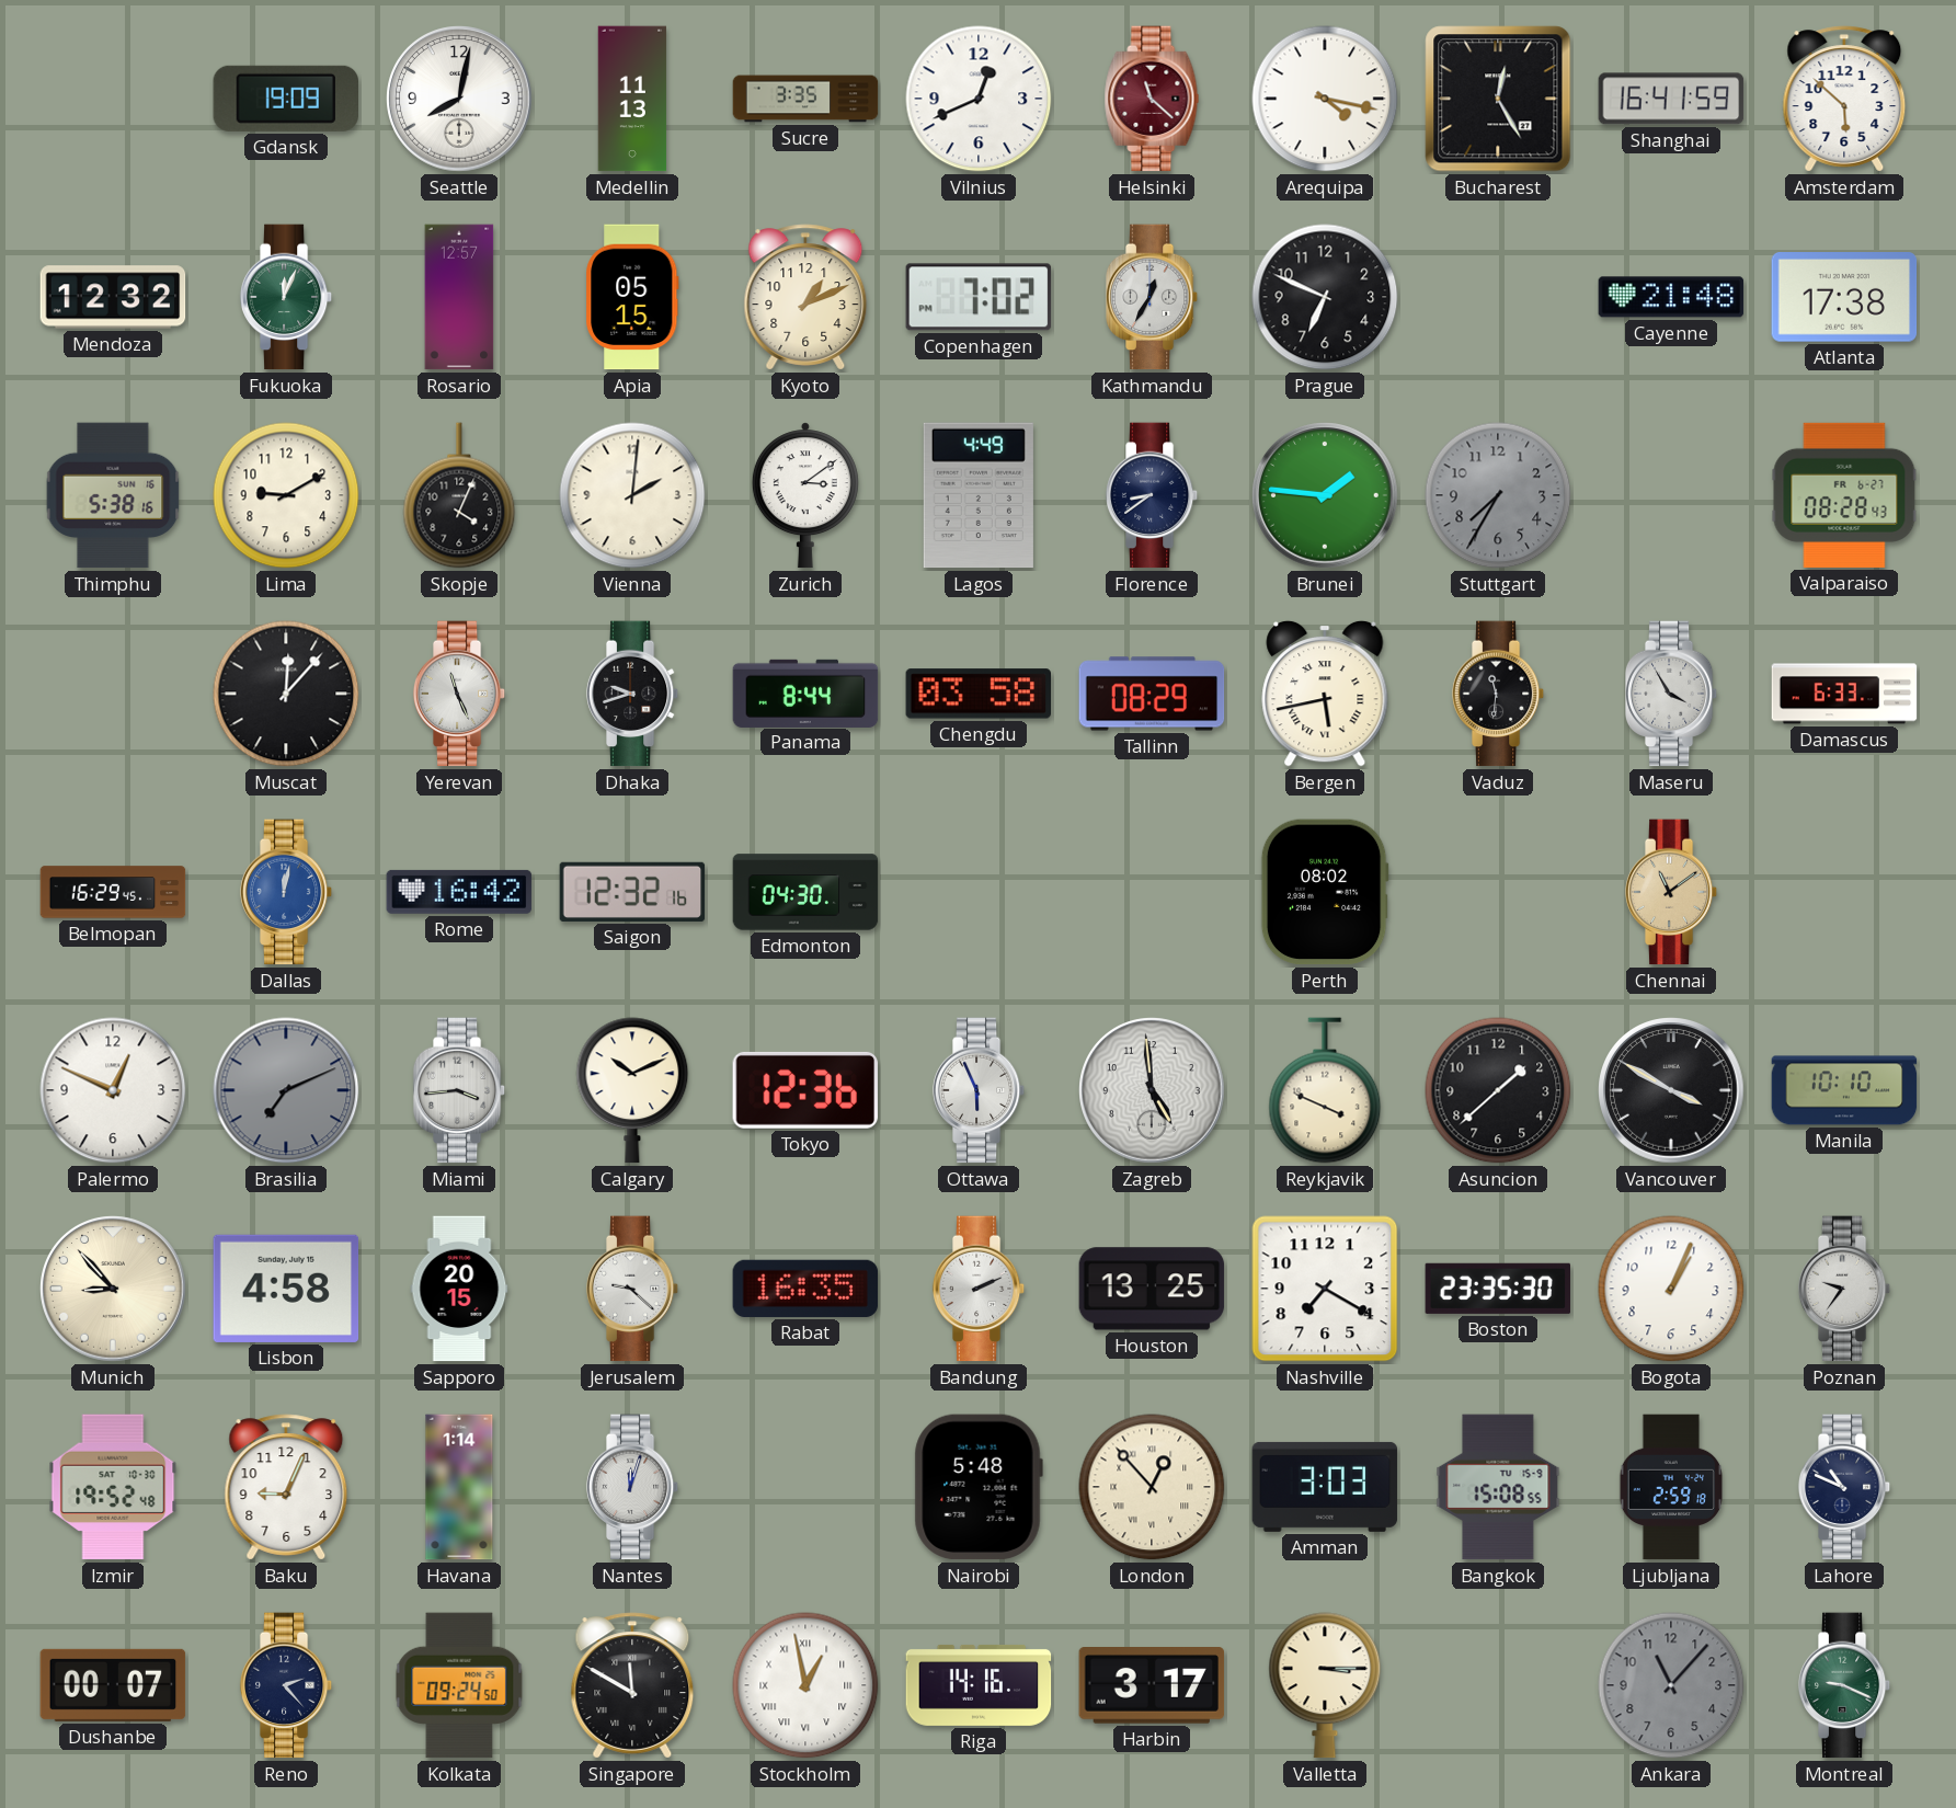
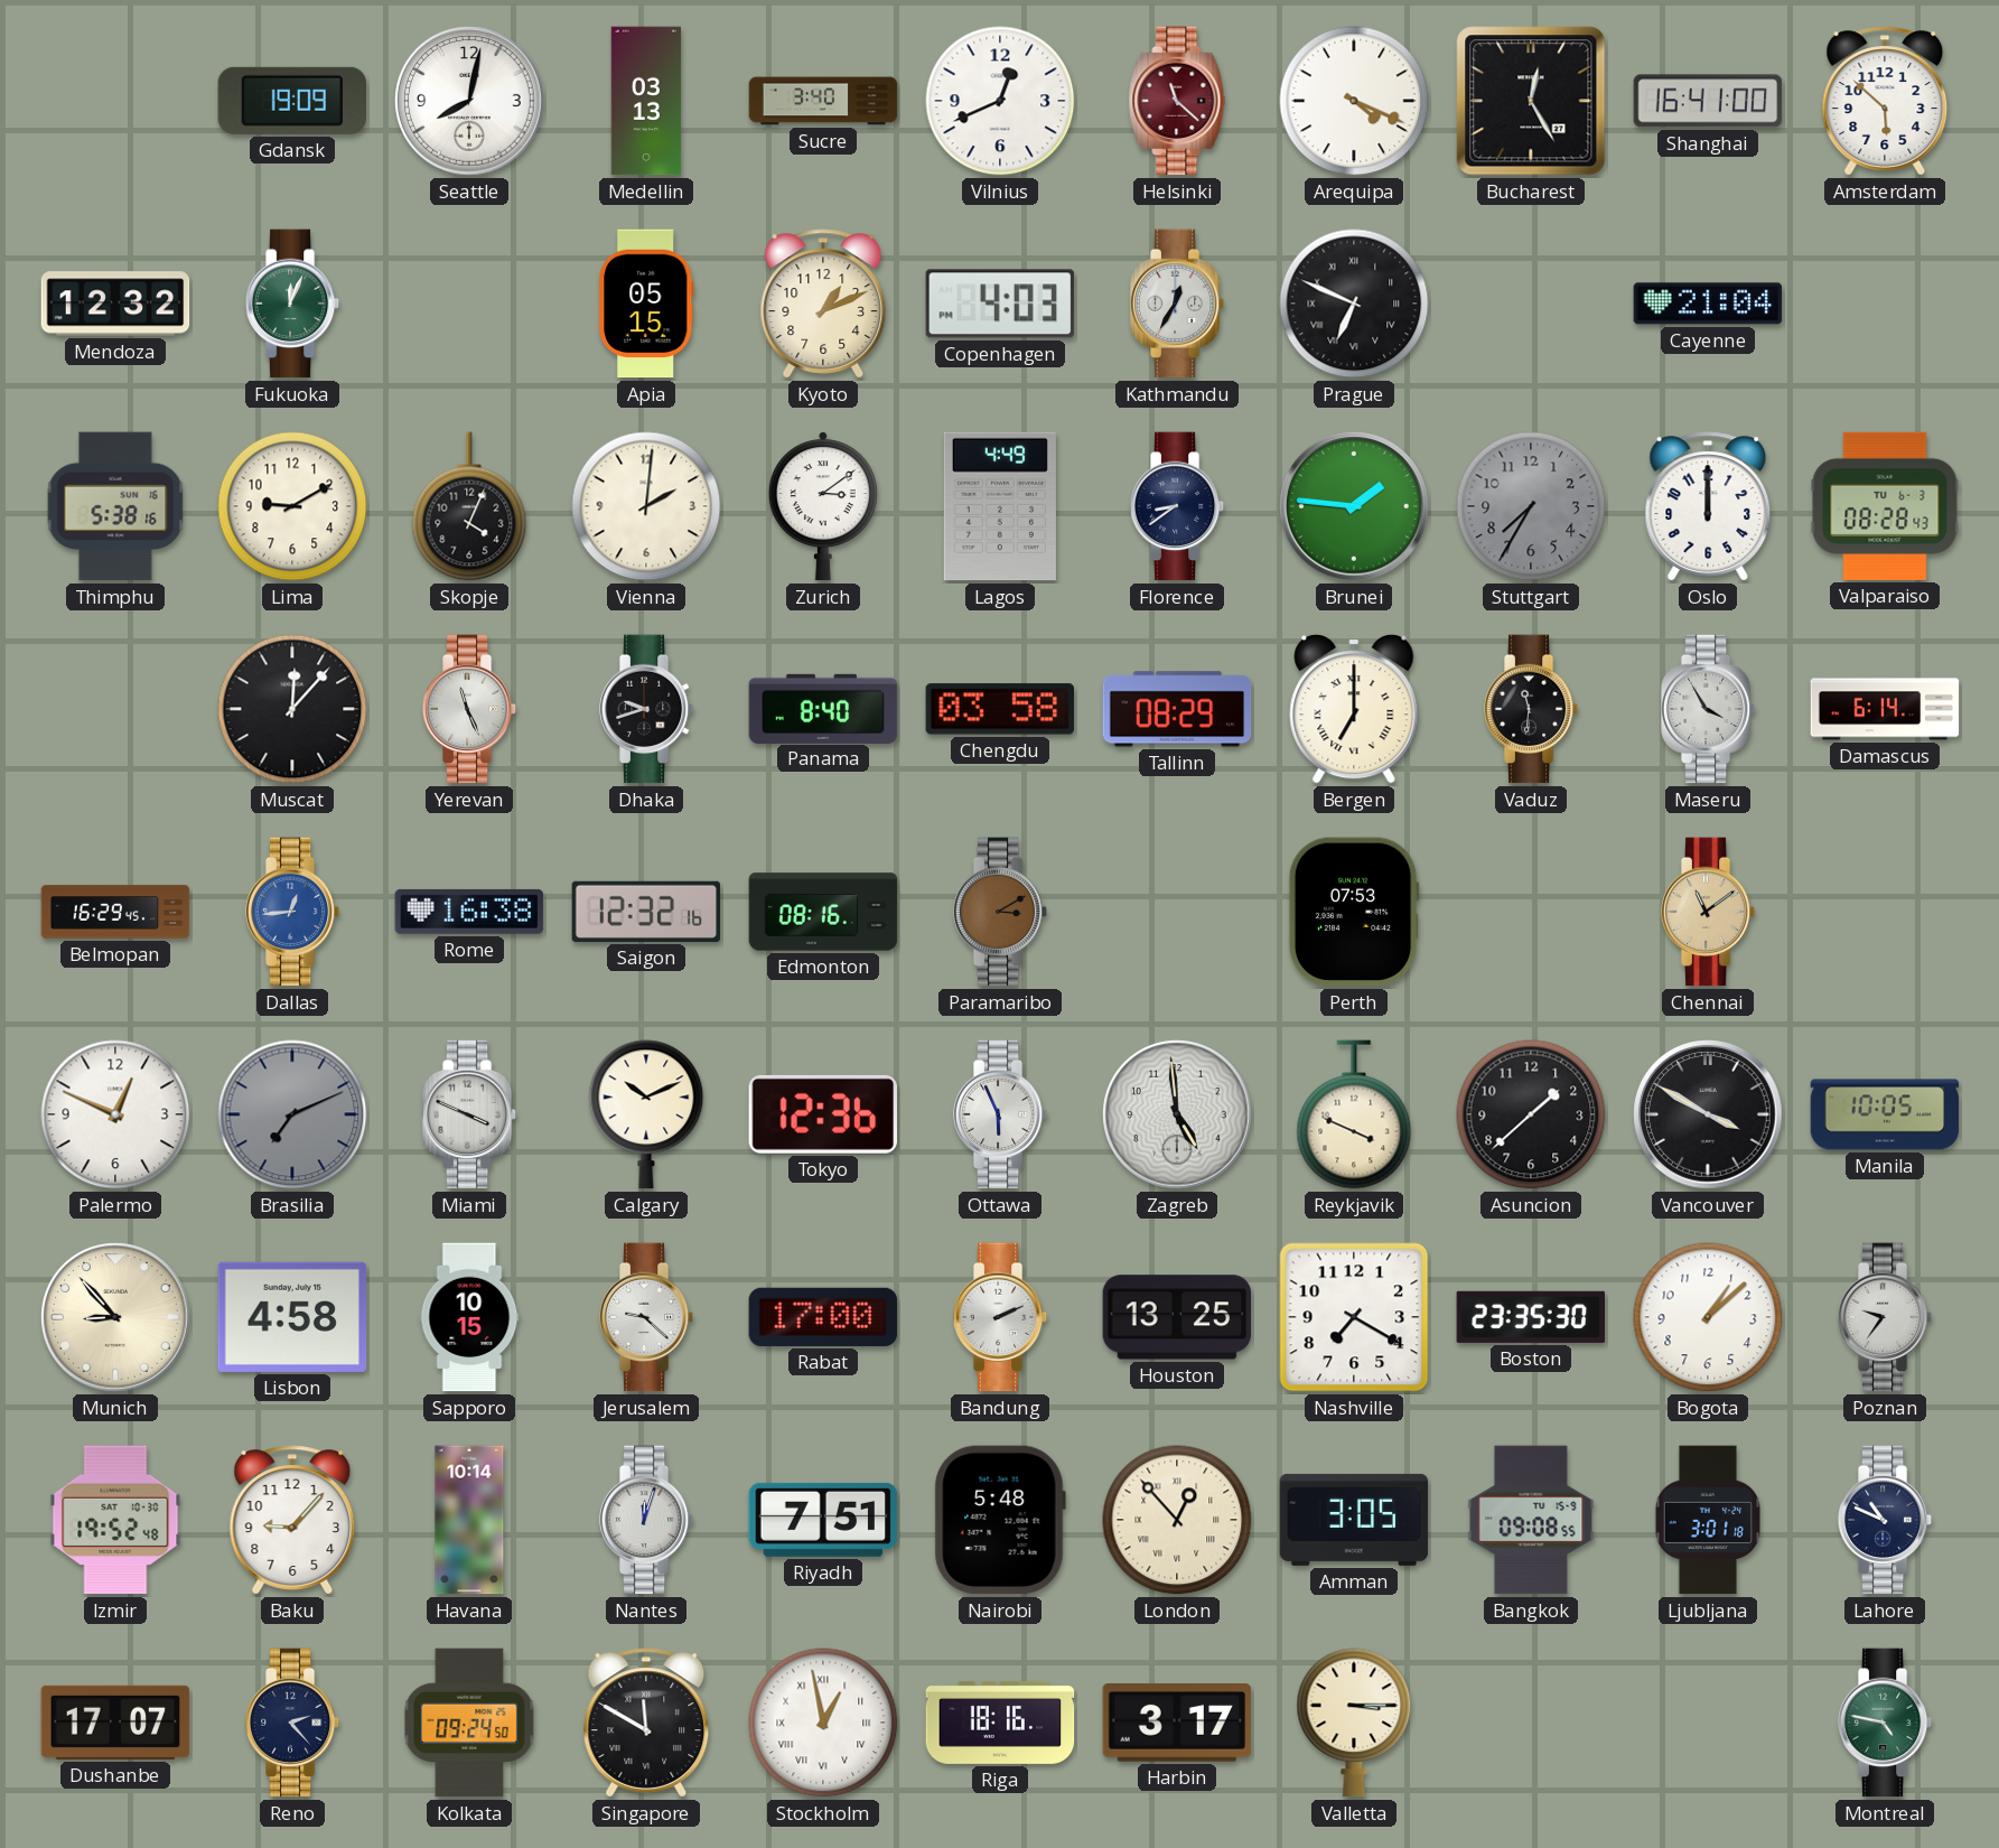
Medellin: 11:13 -> 03:13 (646, 101)
Sucre: 3:35 -> 3:40 (823, 101)
Arequipa: 4:17 -> 4:19 (1354, 101)
Shanghai: 16:41:59 -> 16:41:00 (1708, 101)
Rosario: 12:57 -> none (459, 297)
Copenhagen: 7:02 -> 4:03 (1000, 304)
Prague numerals: Arabic -> Roman (1354, 304)
Cayenne: 21:48 -> 21:04 (1708, 304)
Atlanta: 17:38 -> none (1844, 298)
Oslo: none -> 12:00 (1708, 506)
Valparaiso date: FR 6-27 -> TU 6-3 (1885, 506)
Panama: 8:44 -> 8:40 (823, 708)
Bergen: 5:43 -> 7:00 (1354, 709)
Damascus: 6:33 -> 6:14 (1885, 709)
Dallas: 12:02 -> 12:44 (292, 912)
Rome: 16:42 -> 16:38 (469, 912)
Edmonton: 04:30 -> 08:16 (823, 912)
Paramaribo: none -> 3:10 (1000, 912)
Perth: 08:02 -> 07:53 (1354, 912)
Miami: 3:44 -> 3:49 (469, 1114)
Manila: 10:10 -> 10:05 (1885, 1114)
Sapporo: 20:15 -> 10:15 (469, 1317)
Rabat: 16:35 -> 17:00 (823, 1317)
Bogota: 1:04 -> 1:08 (1708, 1317)
Baku: 9:04 -> 9:07 (292, 1520)
Havana: 1:14 -> 10:14 (469, 1520)
Riyadh: none -> 7:51 (823, 1520)
Amman: 3:03 -> 3:05 (1354, 1520)
Bangkok: 15:08 -> 09:08 (1531, 1520)
Ljubljana: 2:59 -> 3:01 (1707, 1520)
Dushanbe: 00:07 -> 17:07 (115, 1723)
Riga: 14:16 -> 18:16 (1000, 1723)
Ankara: 11:07 -> none (1671, 1685)
Montreal: 9:19 -> 4:47 (1885, 1723)
